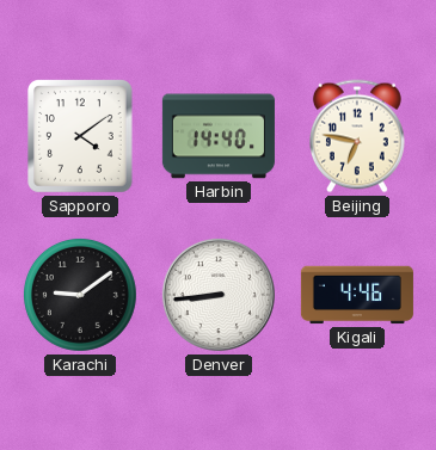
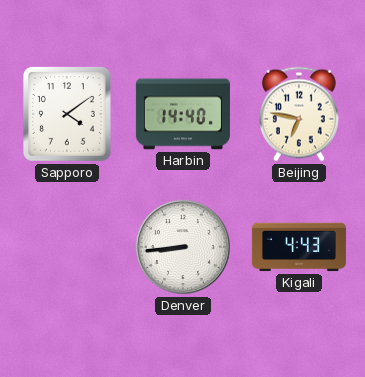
Karachi: 9:09 -> none (80, 295)
Kigali: 4:46 -> 4:43 (299, 247)
